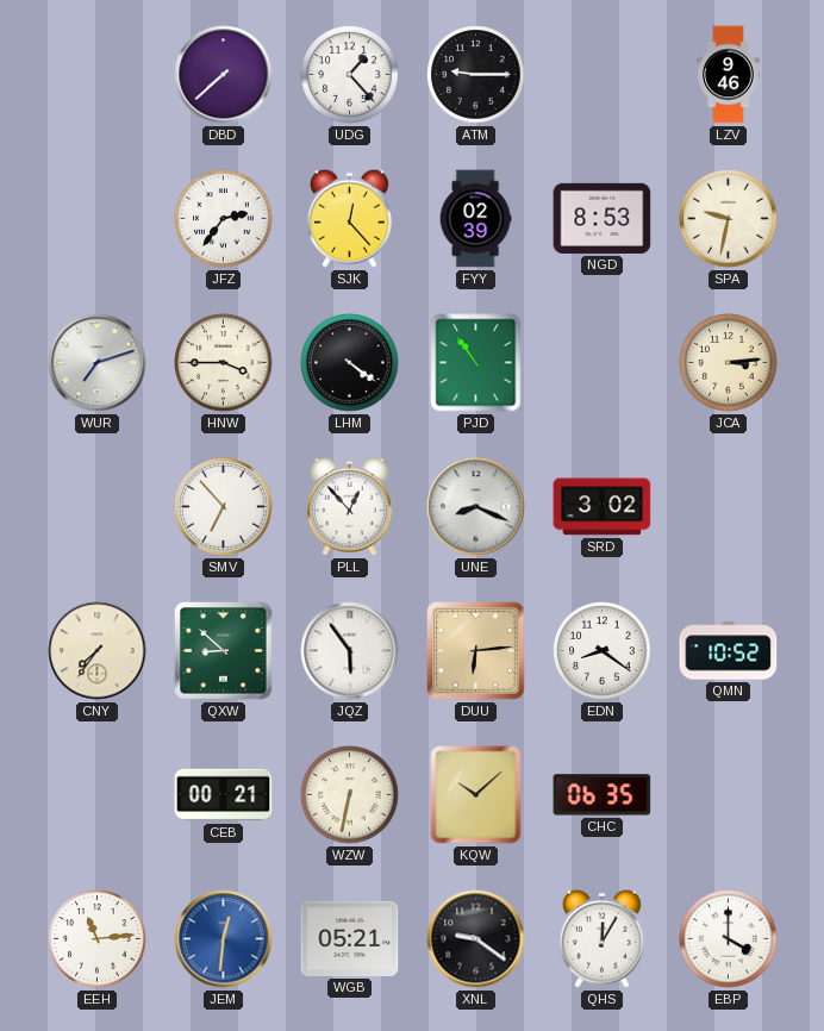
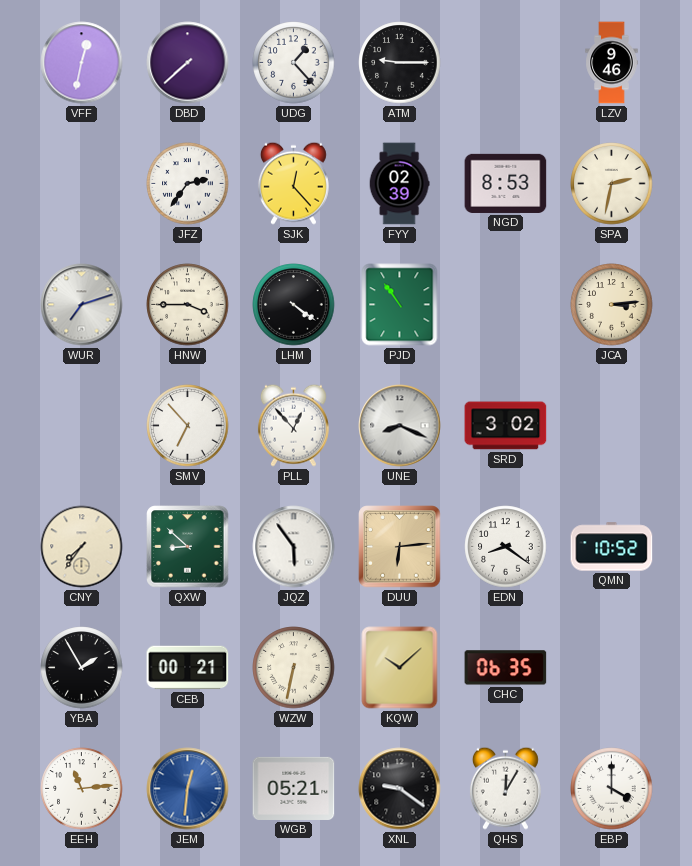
VFF: none -> 12:32 (82, 63)
SPA: 9:32 -> 2:32 (612, 184)
YBA: none -> 1:55 (82, 668)
